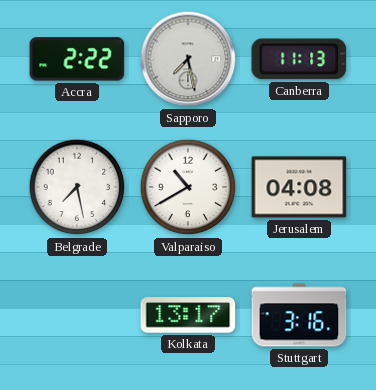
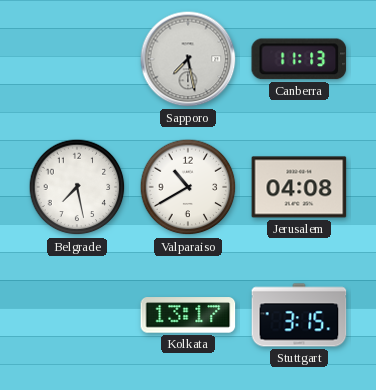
Accra: 2:22 -> none (77, 59)
Stuttgart: 3:16 -> 3:15 (299, 315)
